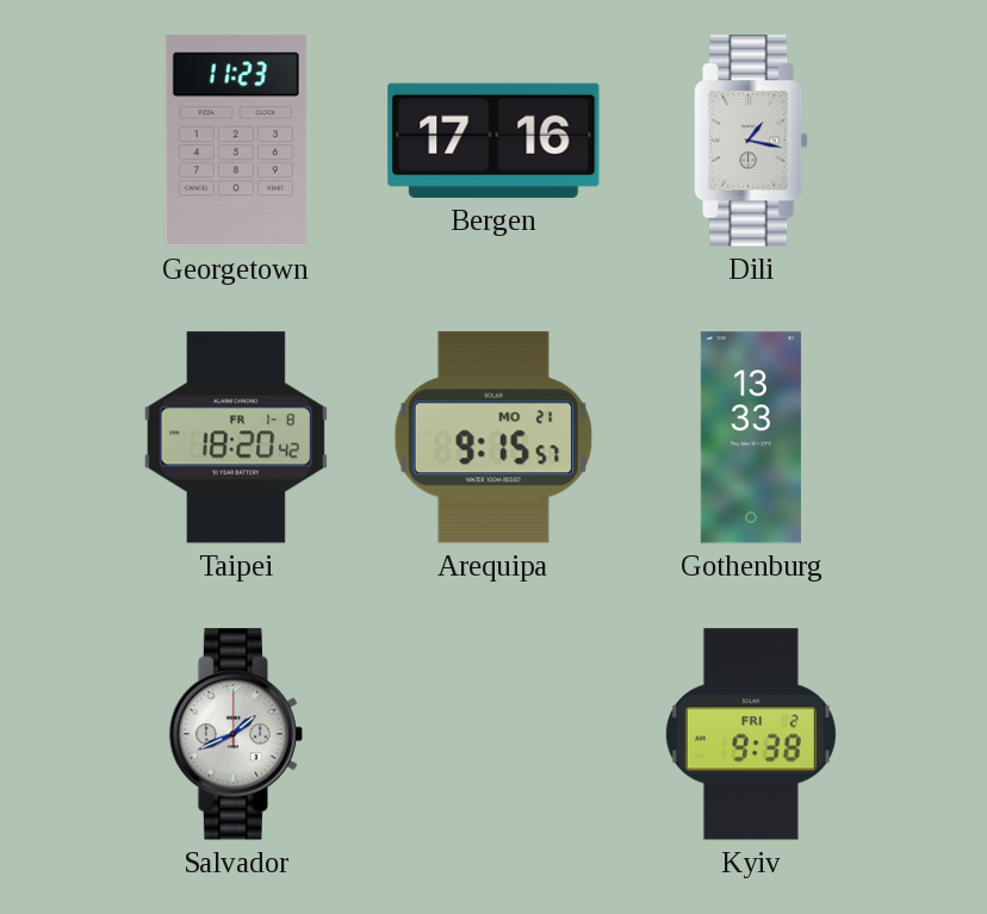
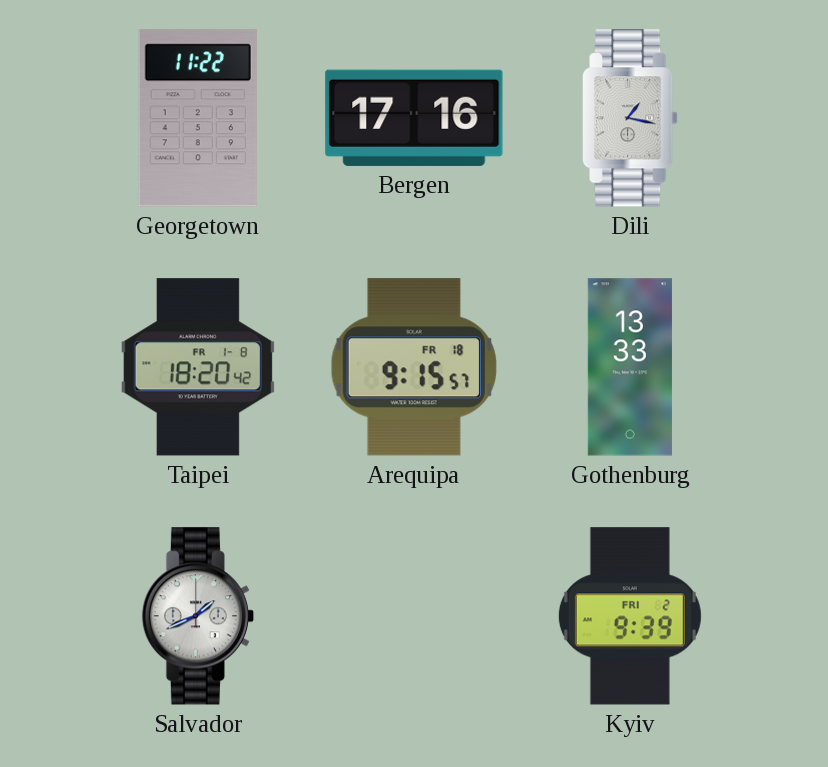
Georgetown: 11:23 -> 11:22 (198, 118)
Arequipa date: MO 21 -> FR 18 (414, 367)
Kyiv: 9:38 -> 9:39 (630, 616)
